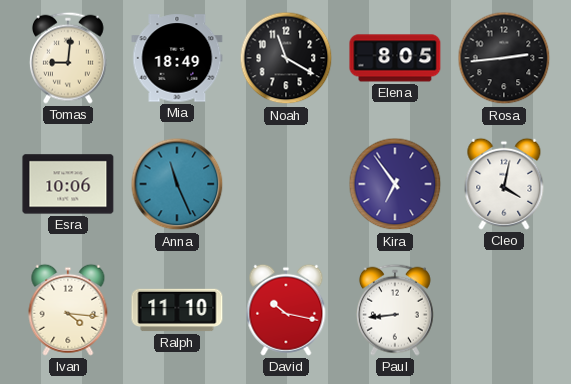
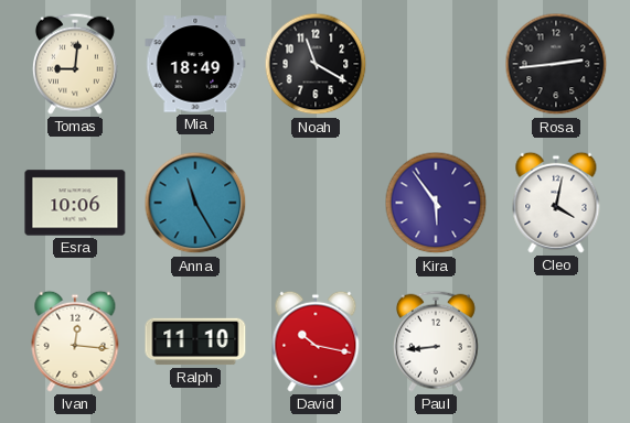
Elena: 8:05 -> none (395, 58)
Anna: 11:26 -> 11:25 (195, 203)
Kira: 6:54 -> 5:54 (436, 203)
Ivan: 4:16 -> 12:16 (75, 341)
